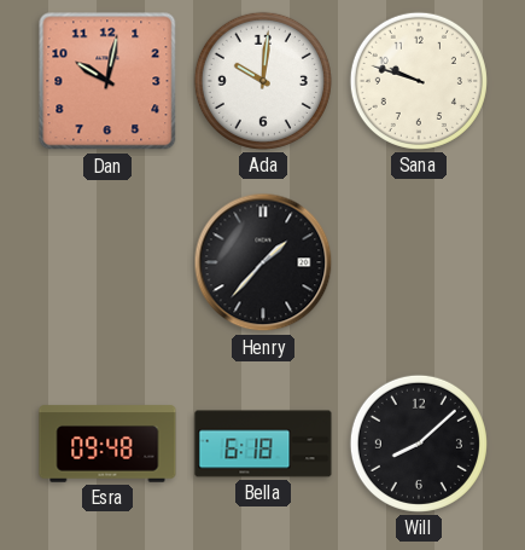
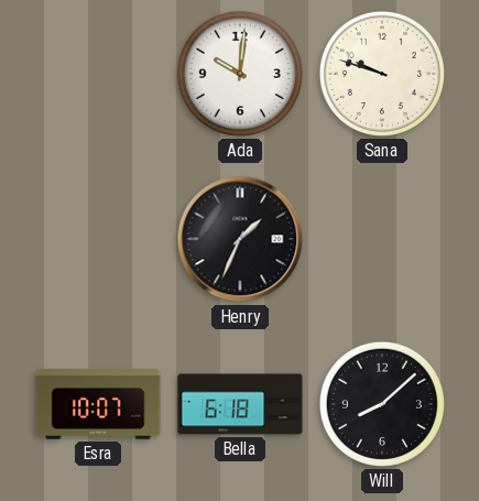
Dan: 10:02 -> none (107, 81)
Henry: 1:37 -> 1:34 (240, 239)
Esra: 09:48 -> 10:07 (98, 404)
